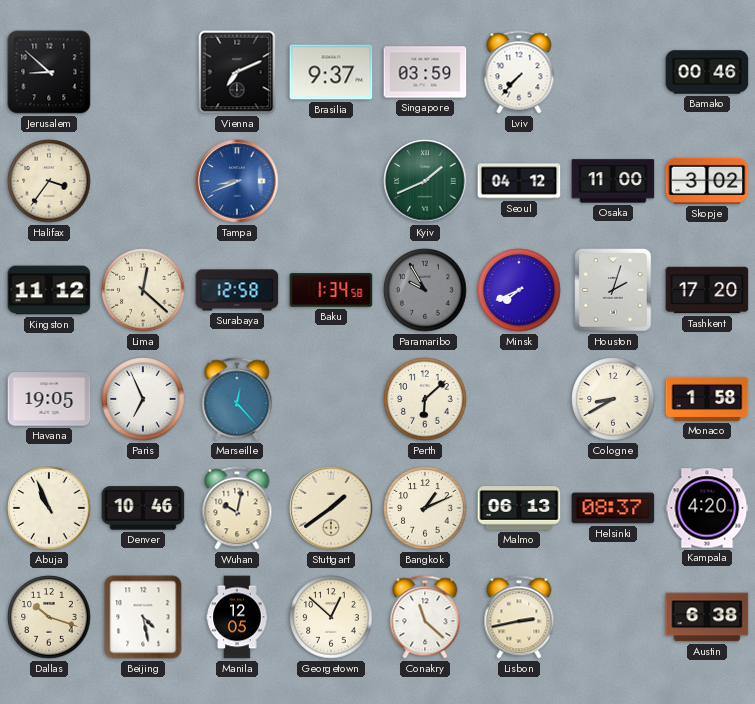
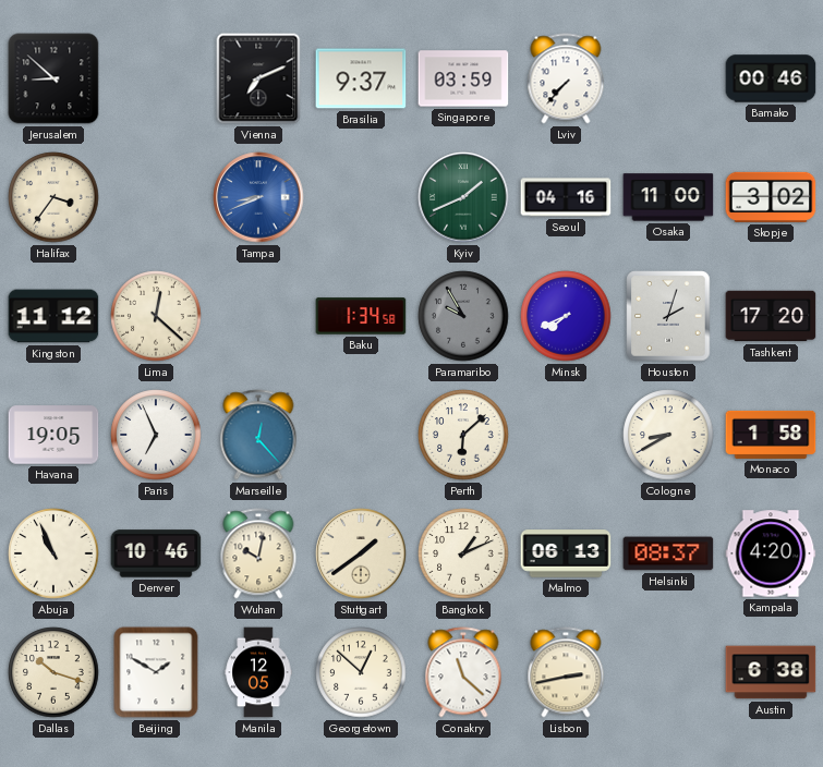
Seoul: 04:12 -> 04:16 (566, 197)
Surabaya: 12:58 -> none (237, 290)
Beijing: 4:28 -> 1:50 (156, 672)
